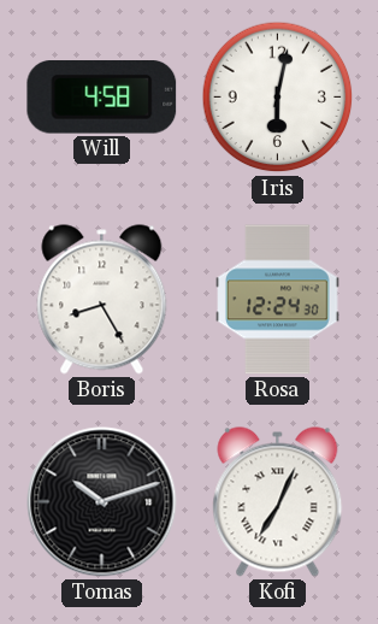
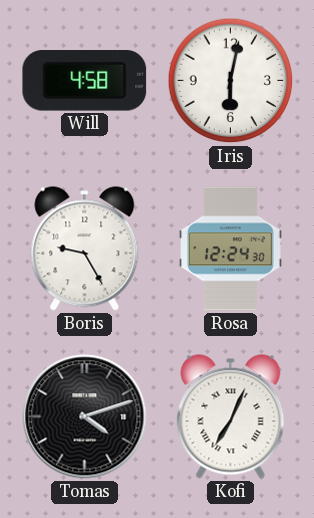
Boris: 8:25 -> 9:25 (85, 249)
Tomas: 10:12 -> 4:12 (85, 417)
